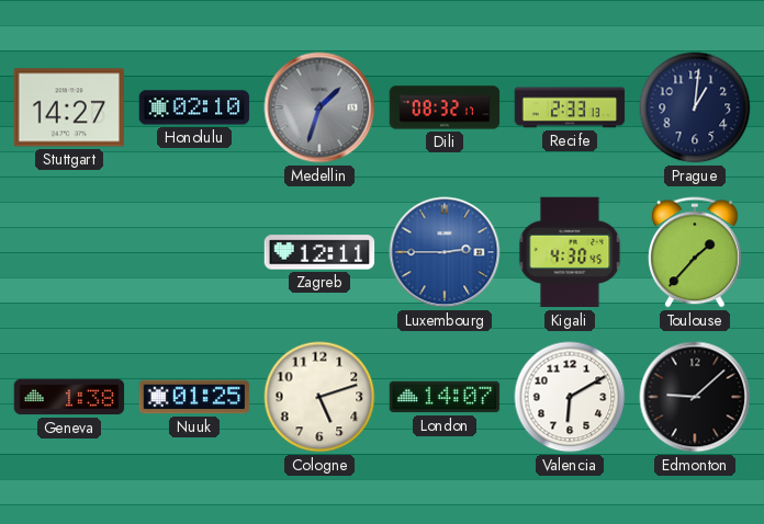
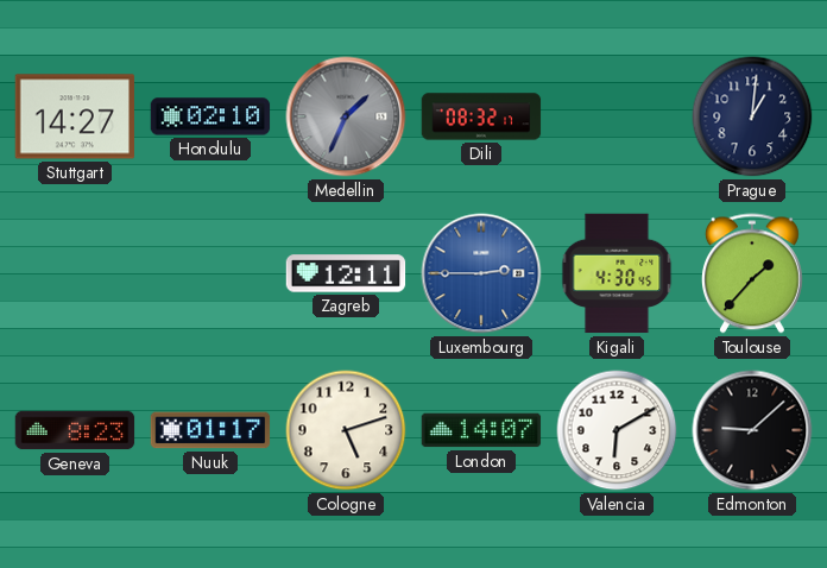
Medellin: 1:33 -> 1:34 (346, 116)
Recife: 2:33 -> none (570, 107)
Geneva: 1:38 -> 8:23 (75, 430)
Nuuk: 01:25 -> 01:17 (210, 430)
